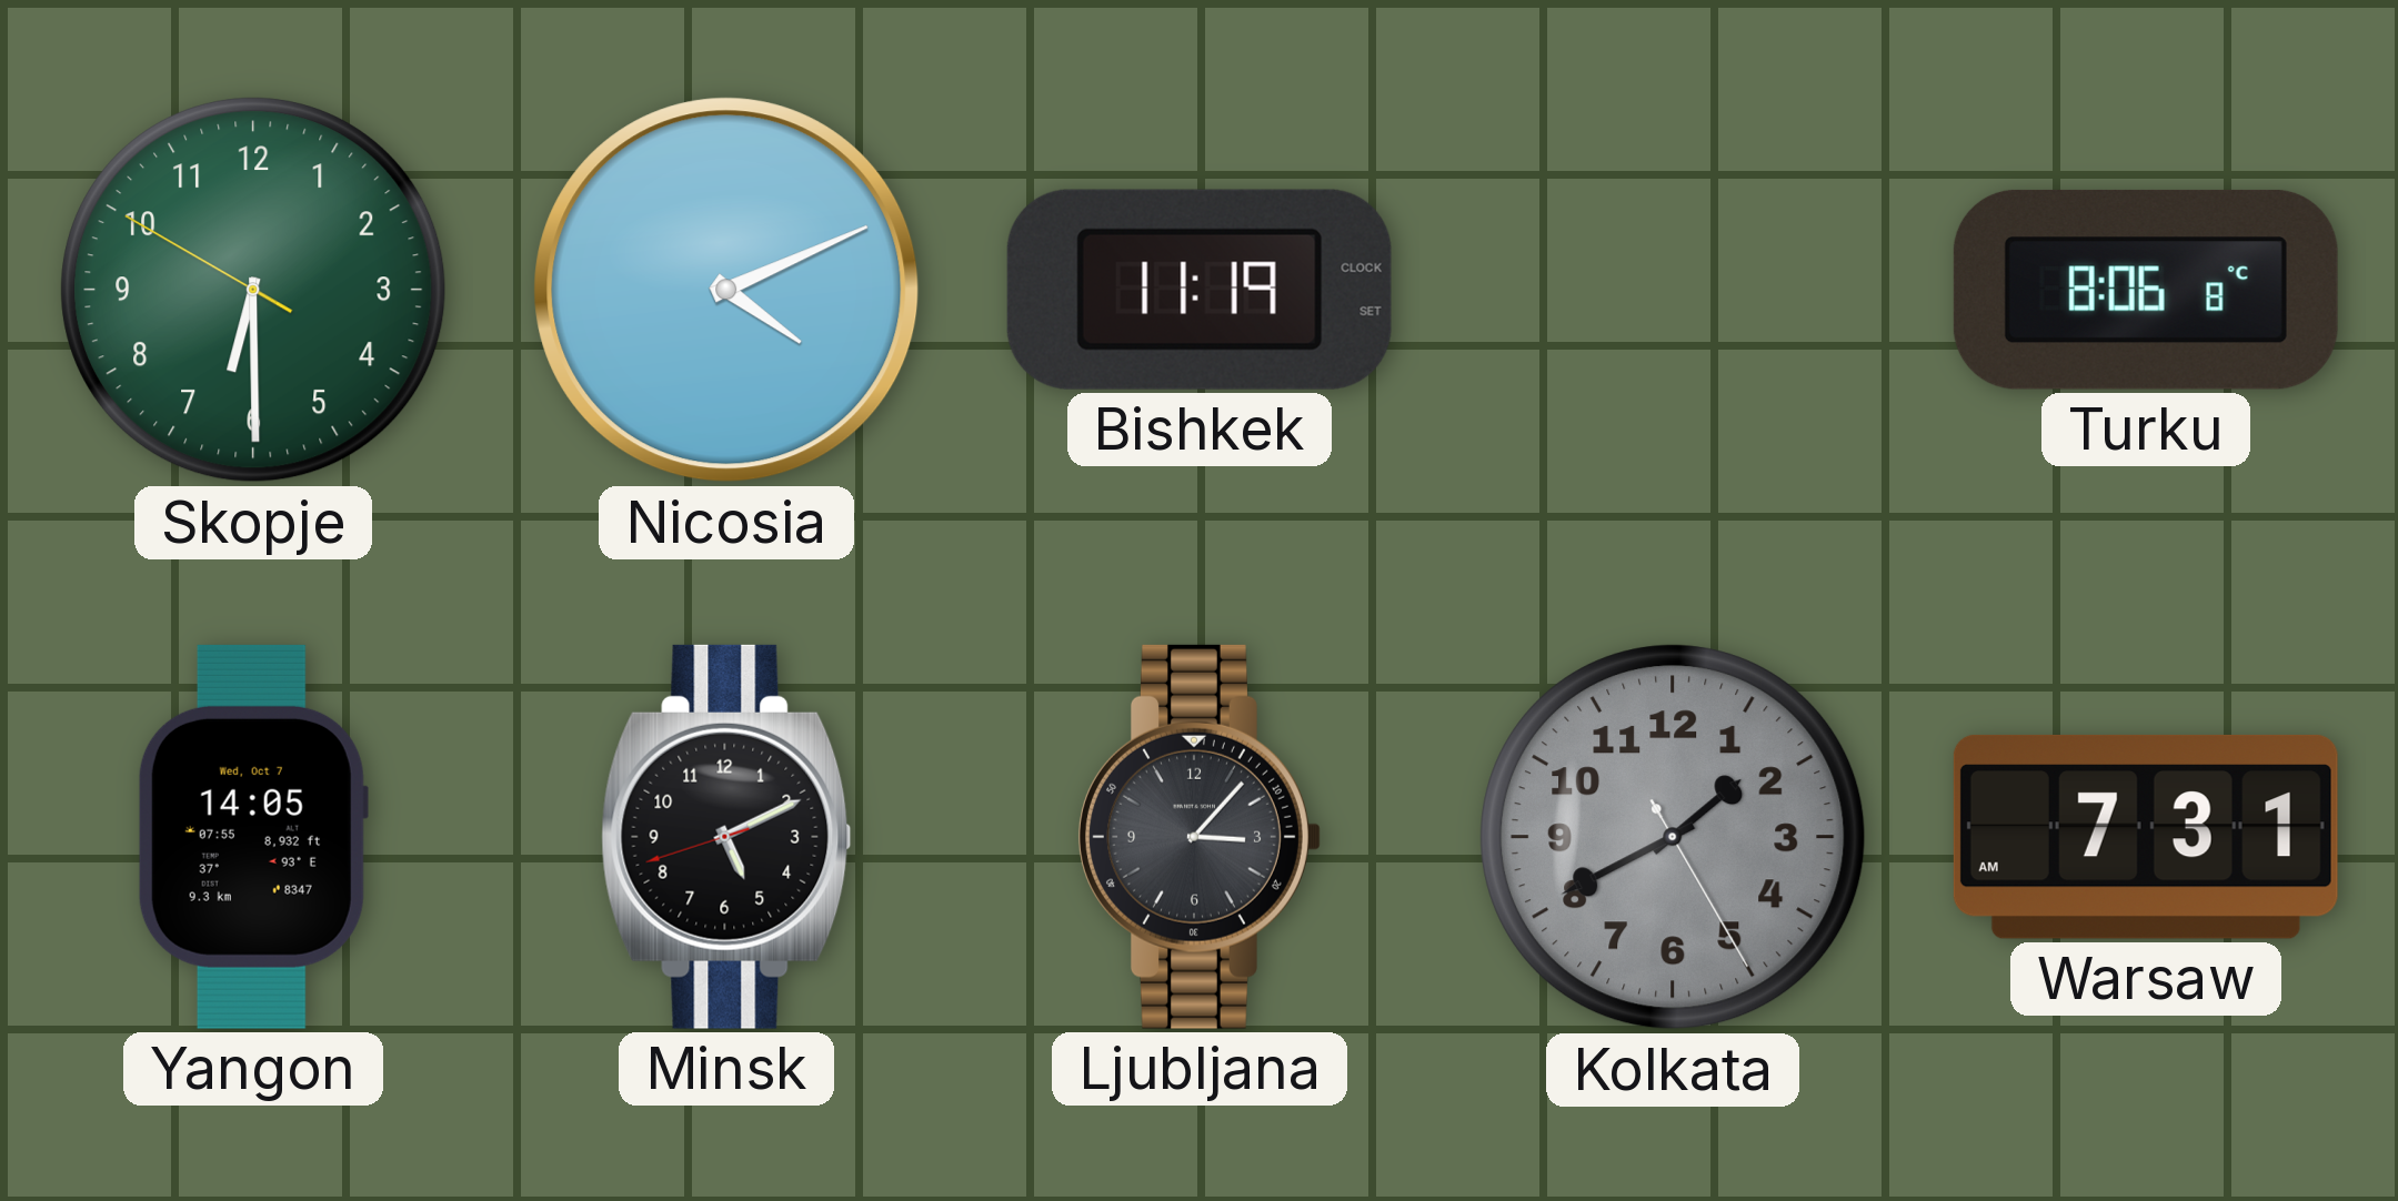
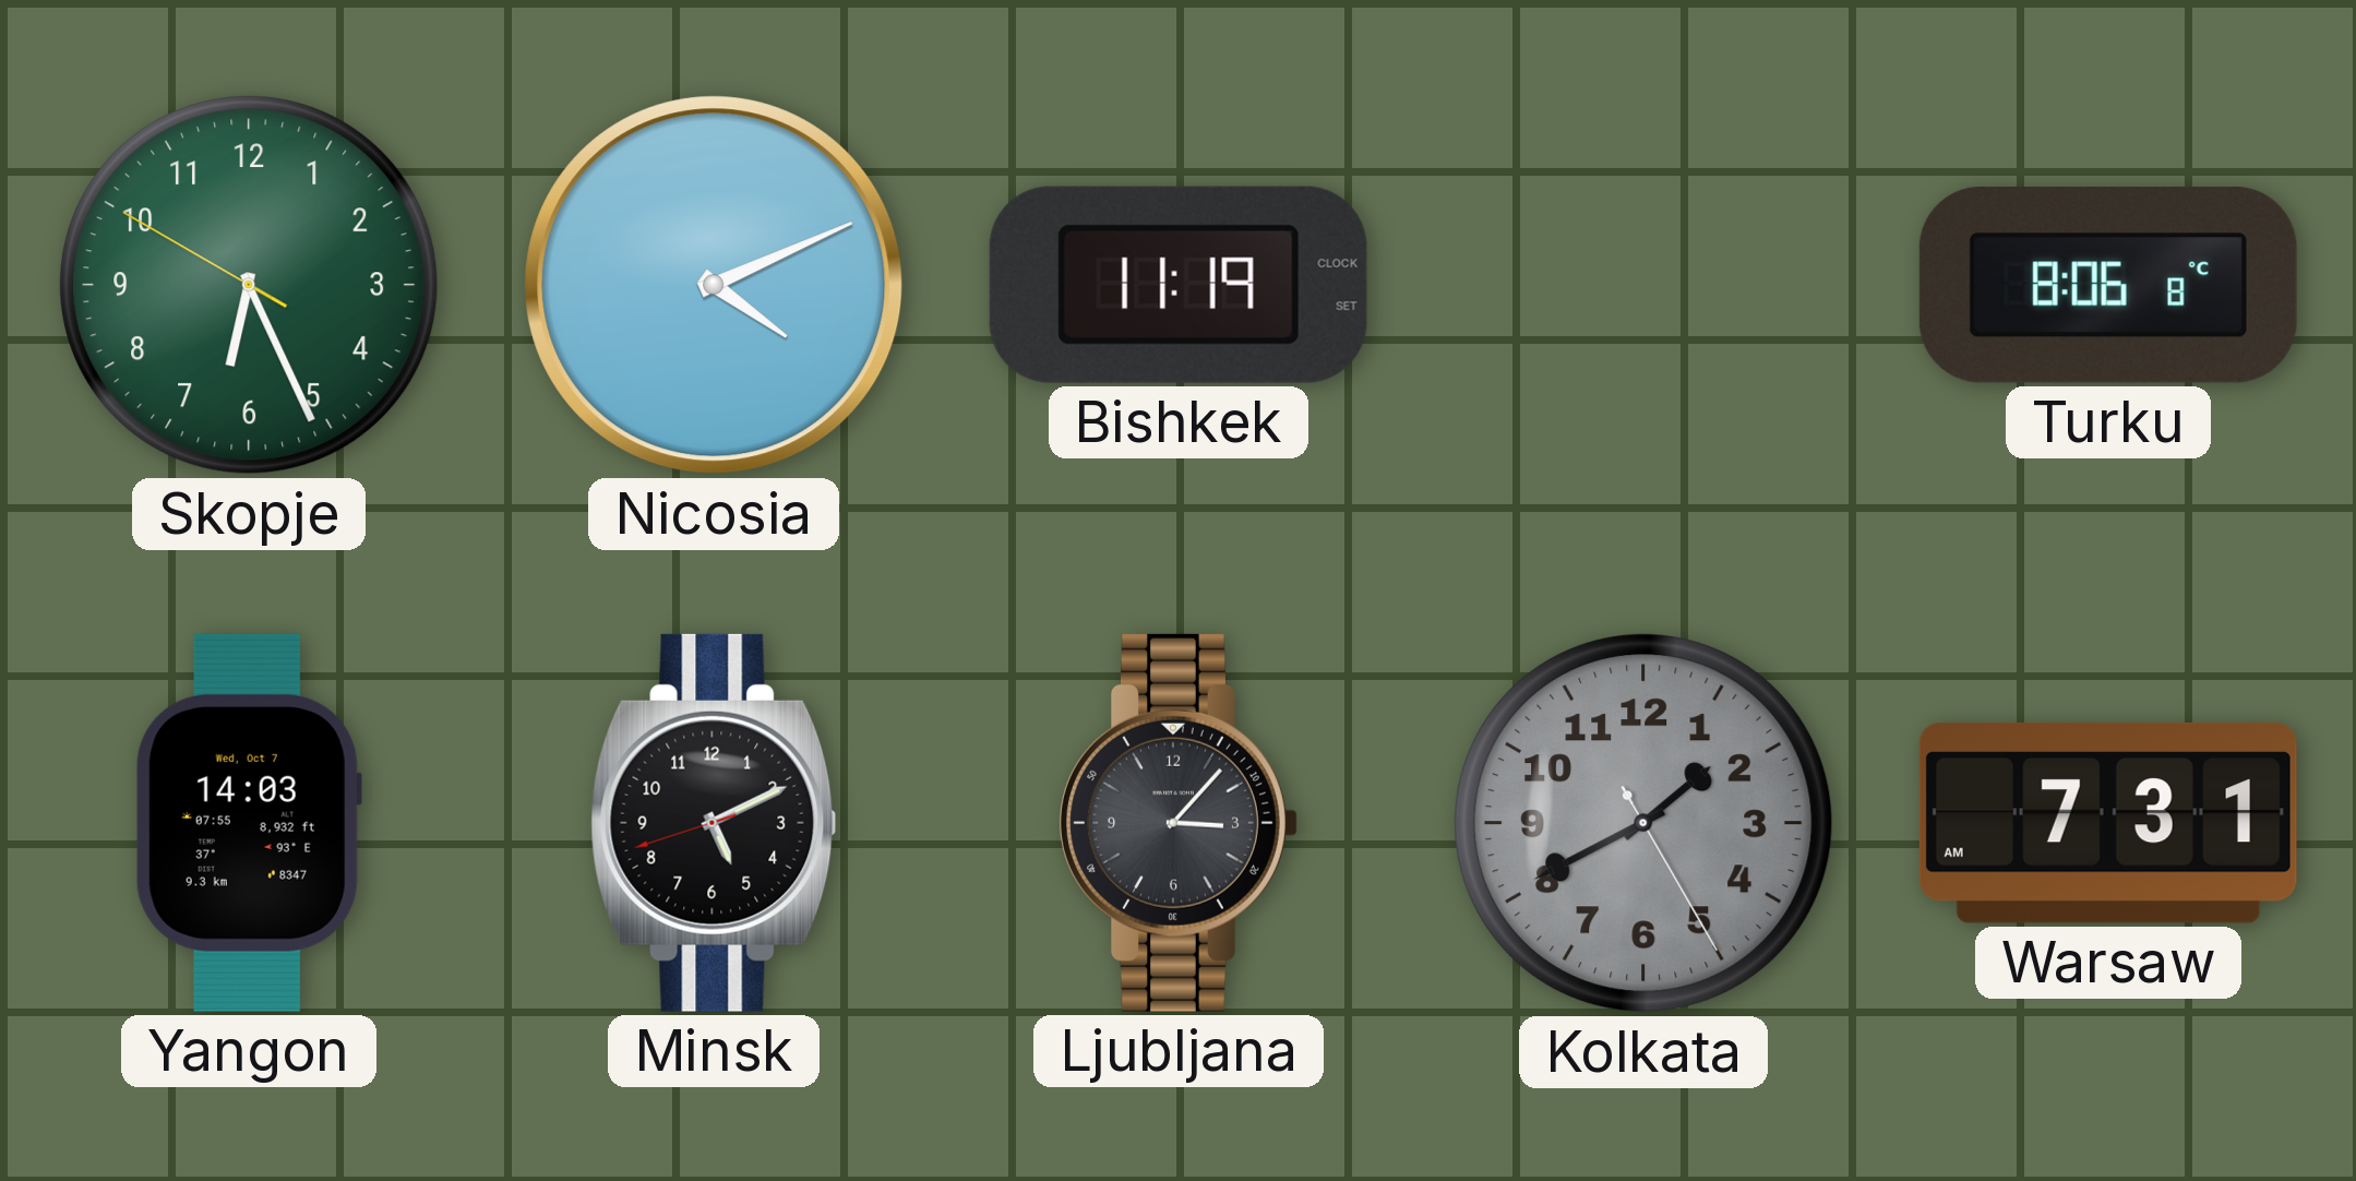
Skopje: 6:29 -> 6:25 (249, 285)
Yangon: 14:05 -> 14:03 (249, 823)
